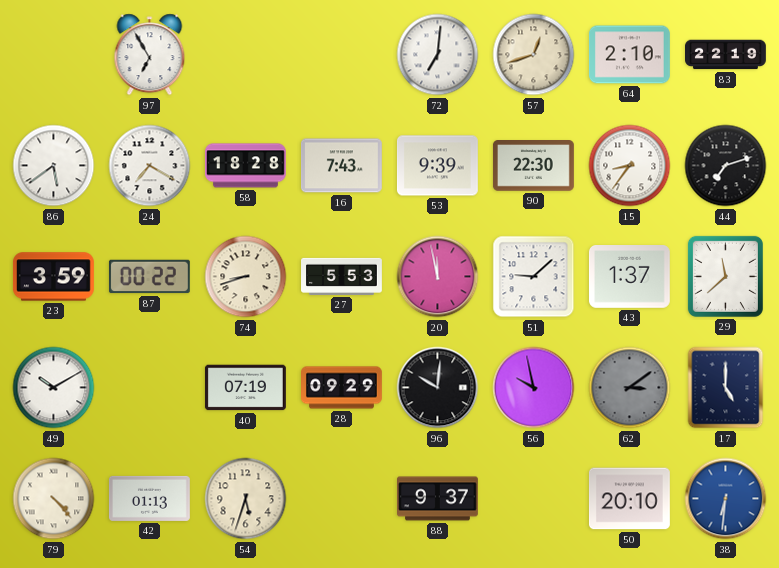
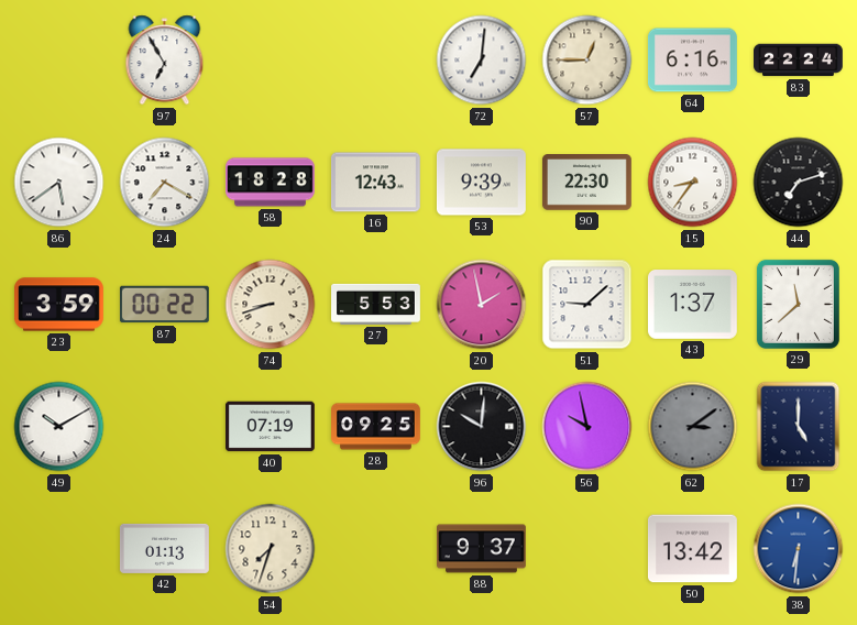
57: 12:42 -> 12:45 (587, 61)
64: 2:10 -> 6:16 (692, 61)
83: 22:19 -> 22:24 (799, 61)
16: 7:43 -> 12:43 (375, 183)
20: 11:58 -> 1:58 (482, 305)
28: 09:29 -> 09:25 (376, 427)
79: 4:23 -> none (54, 499)
54: 5:33 -> 7:33 (271, 549)
50: 20:10 -> 13:42 (692, 549)
